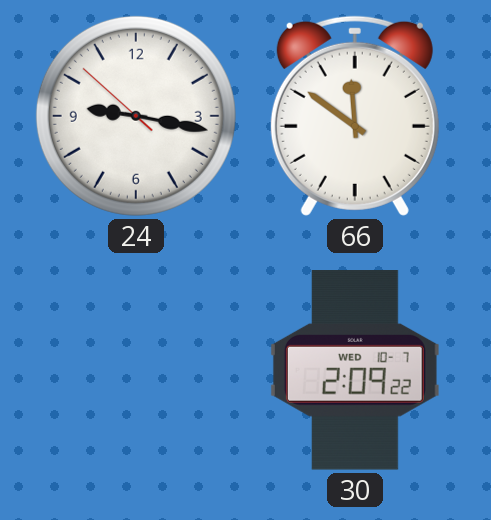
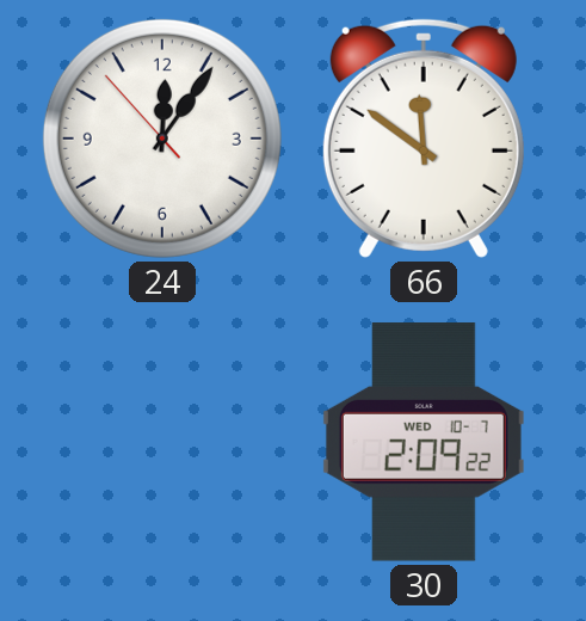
24: 9:16 -> 12:05 (162, 139)
